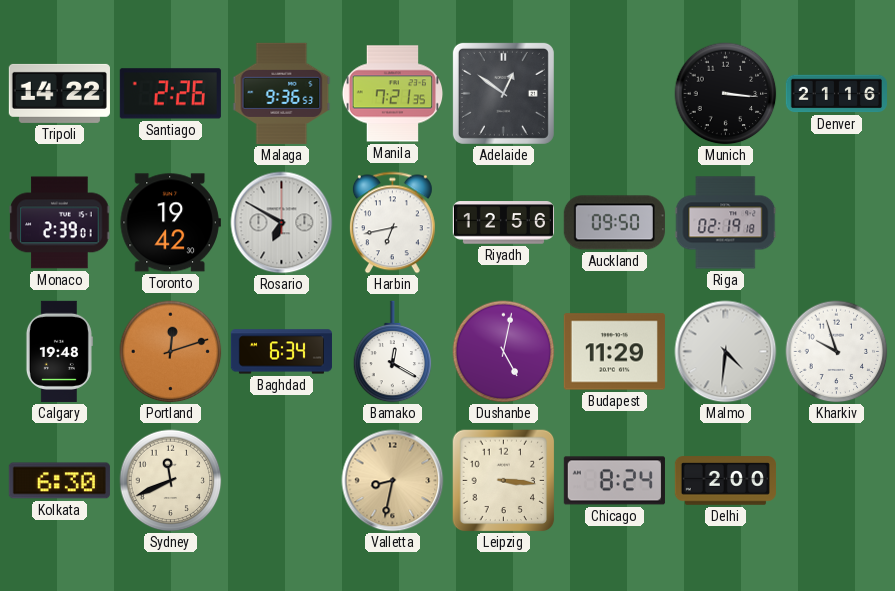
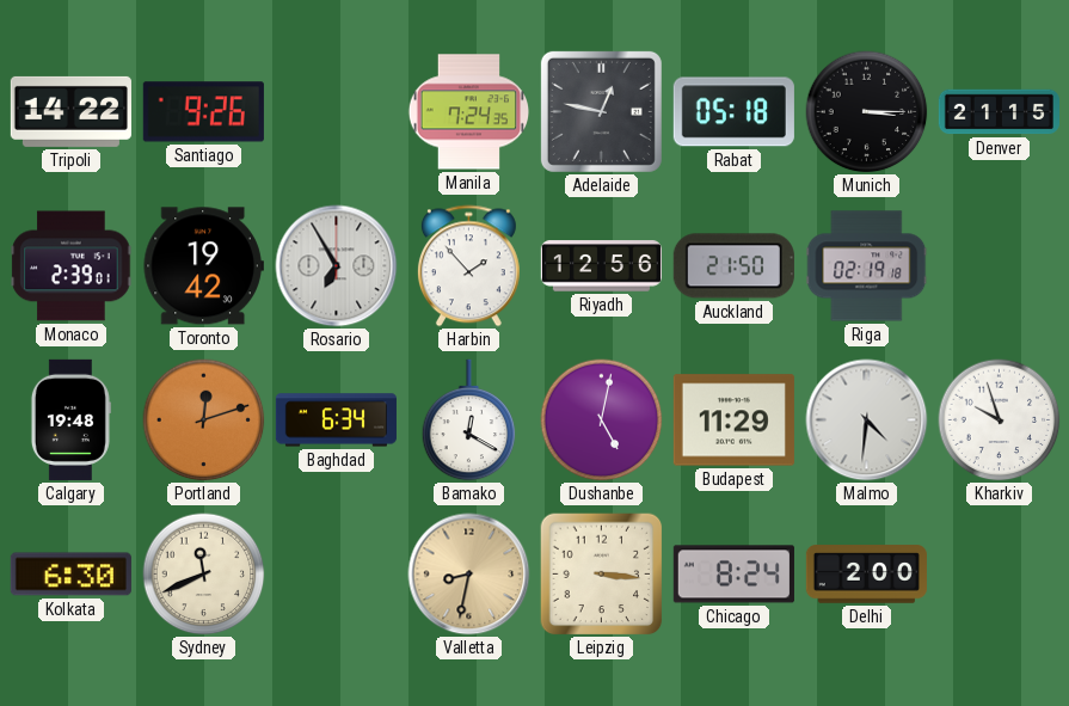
Santiago: 2:26 -> 9:26 (203, 112)
Malaga: 9:36 -> none (282, 93)
Manila: 7:21 -> 7:24 (469, 112)
Adelaide: 12:51 -> 12:47 (601, 111)
Rabat: none -> 05:18 (733, 112)
Munich: 3:16 -> 3:15 (867, 112)
Denver: 21:16 -> 21:15 (999, 112)
Rosario: 6:50 -> 6:55 (337, 266)
Harbin: 6:43 -> 1:53 (468, 266)
Auckland: 09:50 -> 21:50 (733, 266)
